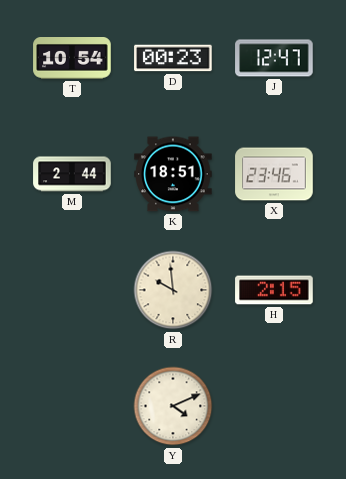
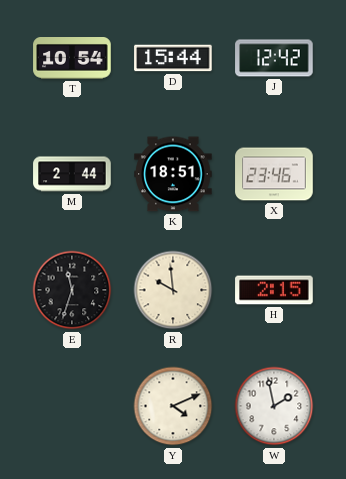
D: 00:23 -> 15:44 (173, 58)
J: 12:47 -> 12:42 (274, 58)
E: none -> 11:33 (72, 290)
W: none -> 1:58 (274, 406)
